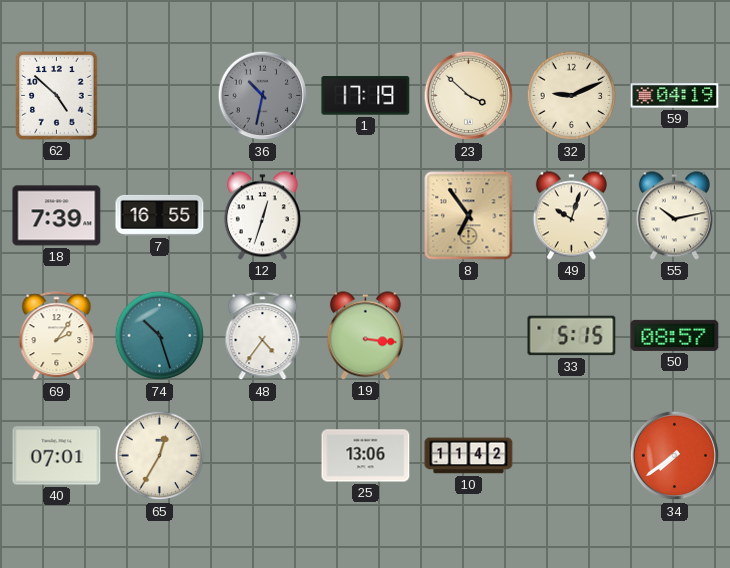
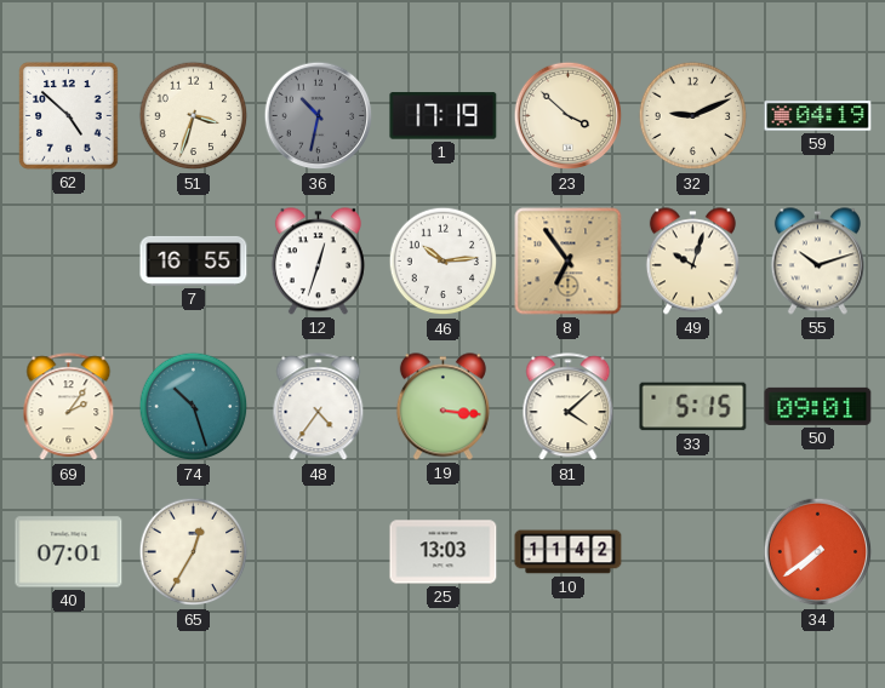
51: none -> 3:33 (194, 116)
18: 7:39 -> none (57, 216)
46: none -> 10:14 (444, 262)
55: 10:13 -> 10:12 (817, 262)
81: none -> 4:08 (569, 407)
50: 08:57 -> 09:01 (818, 406)
25: 13:06 -> 13:03 (444, 552)
